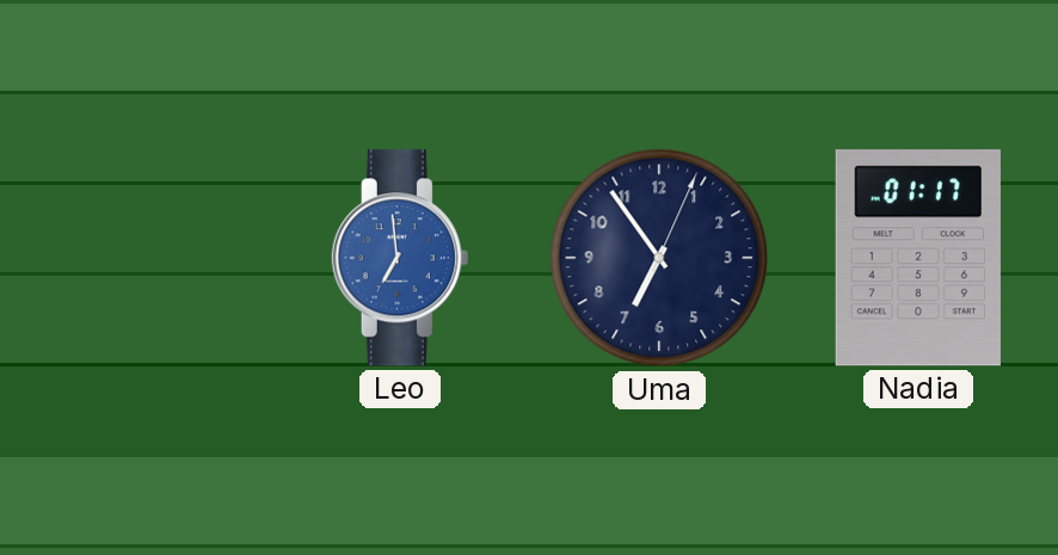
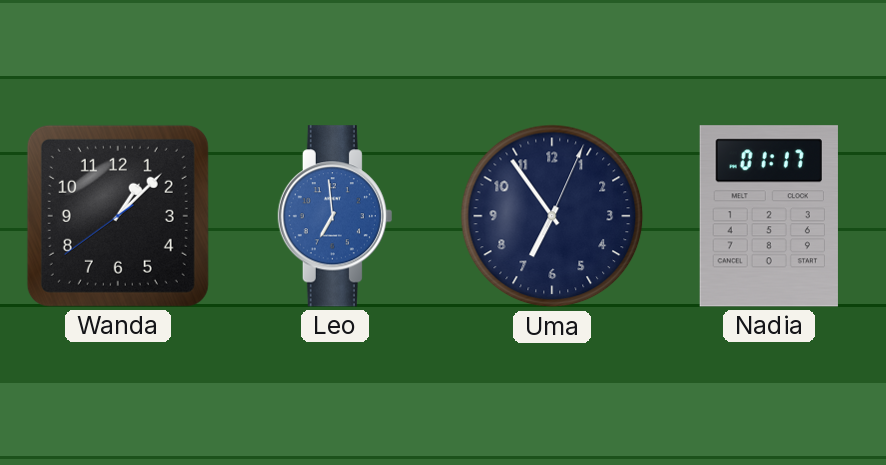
Wanda: none -> 1:07 (118, 216)
